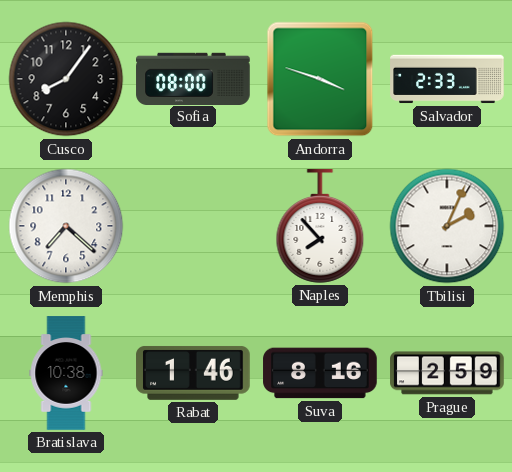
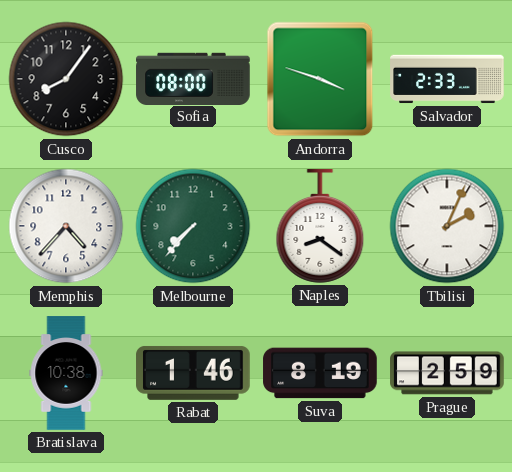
Memphis: 7:22 -> 4:37 (66, 226)
Melbourne: none -> 7:37 (193, 226)
Naples: 7:53 -> 8:21 (320, 226)
Suva: 8:16 -> 8:19 (320, 373)
